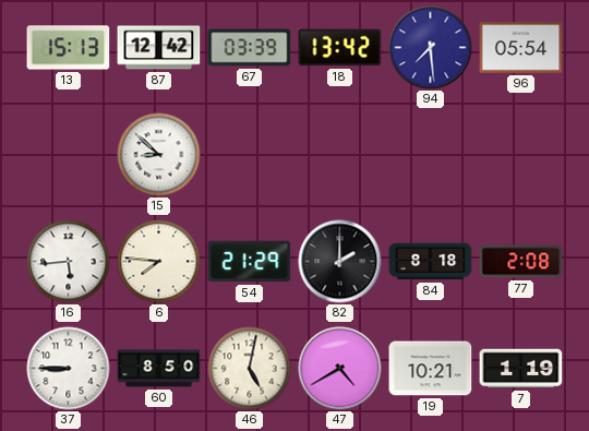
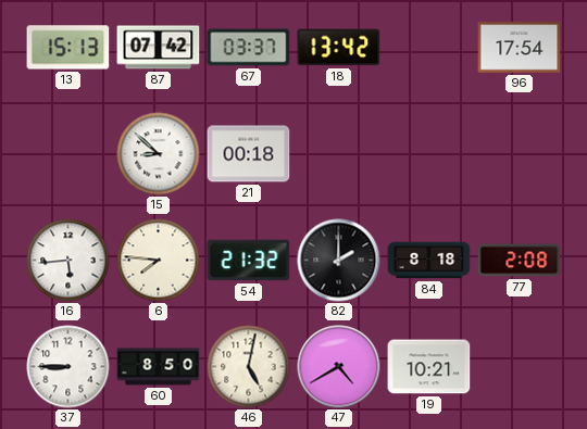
87: 12:42 -> 07:42 (159, 48)
67: 03:39 -> 03:37 (249, 48)
94: 7:29 -> none (431, 48)
96: 05:54 -> 17:54 (520, 48)
21: none -> 00:18 (249, 154)
54: 21:29 -> 21:32 (249, 261)
7: 1:19 -> none (521, 369)
